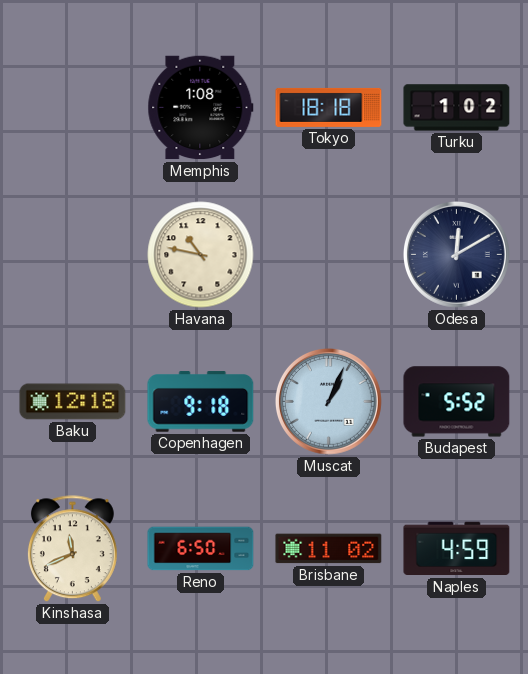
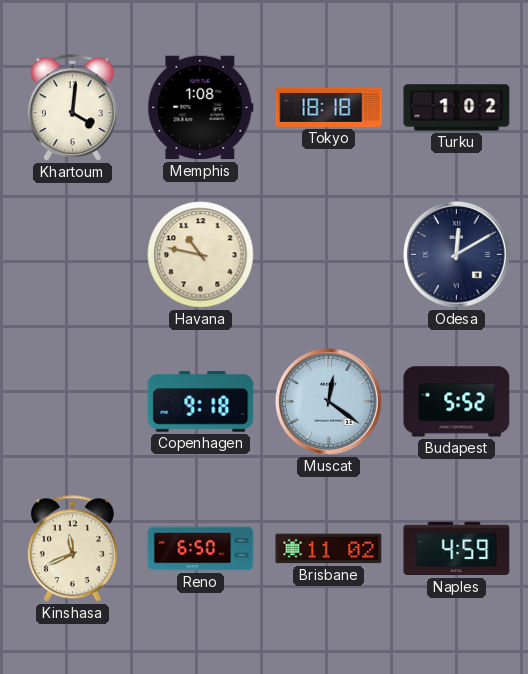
Khartoum: none -> 4:01 (72, 108)
Baku: 12:18 -> none (73, 402)
Muscat: 1:04 -> 12:21 (329, 402)
